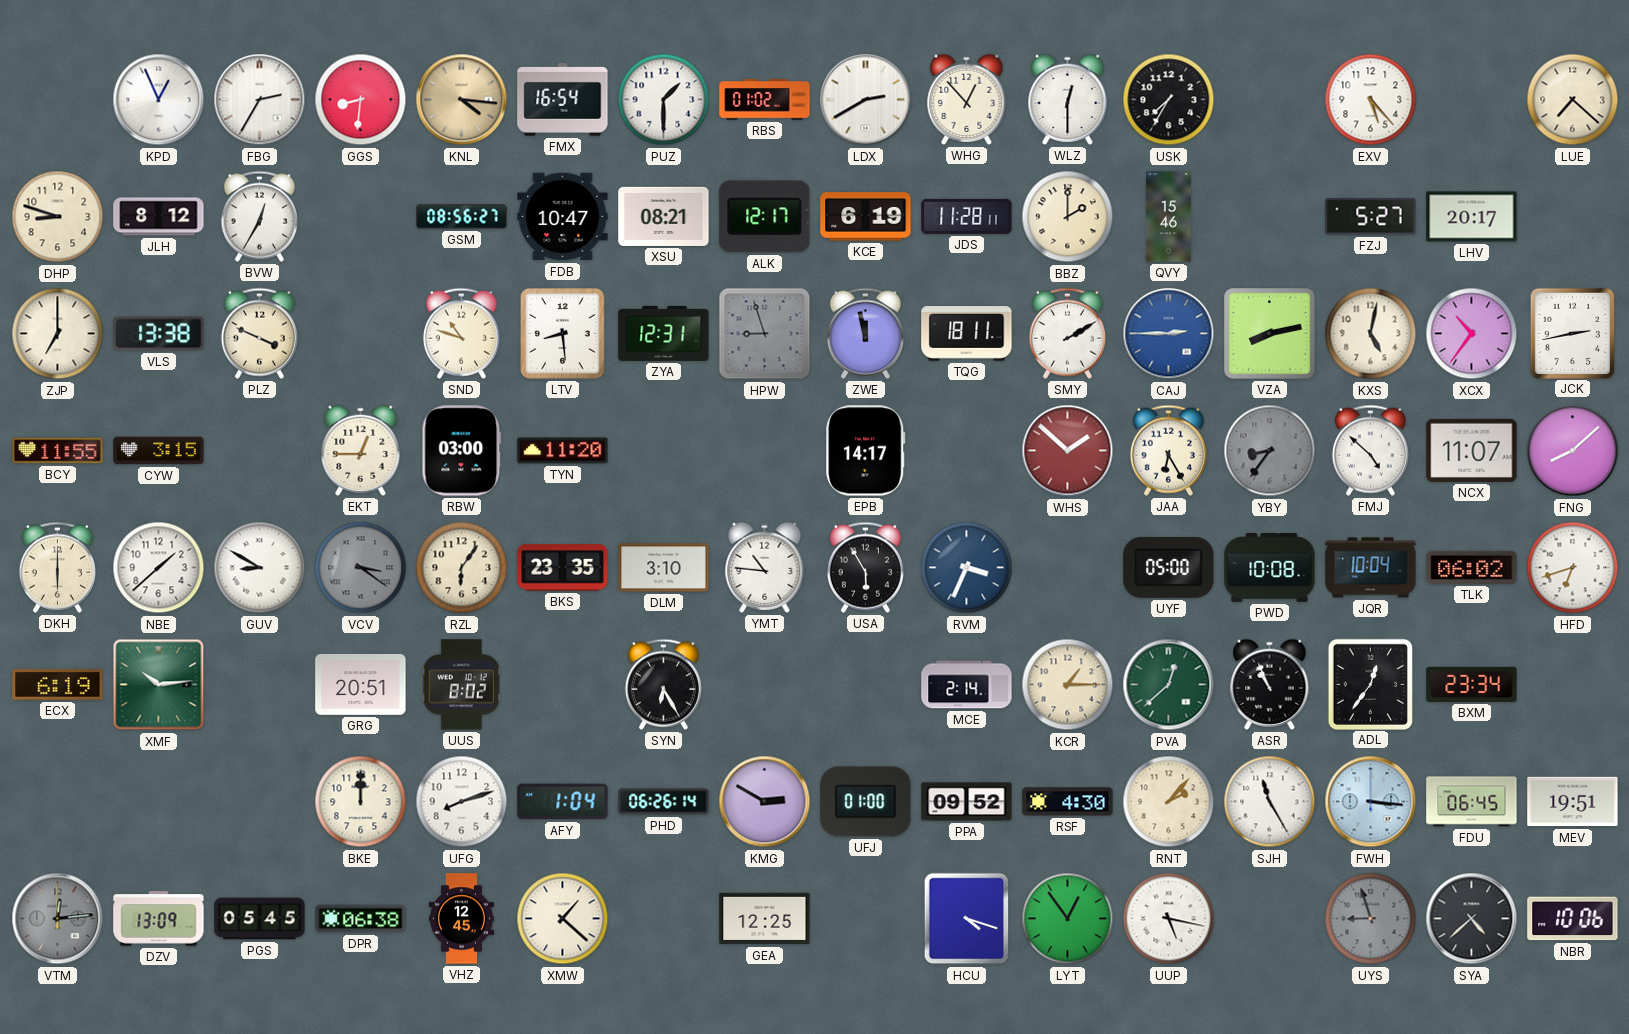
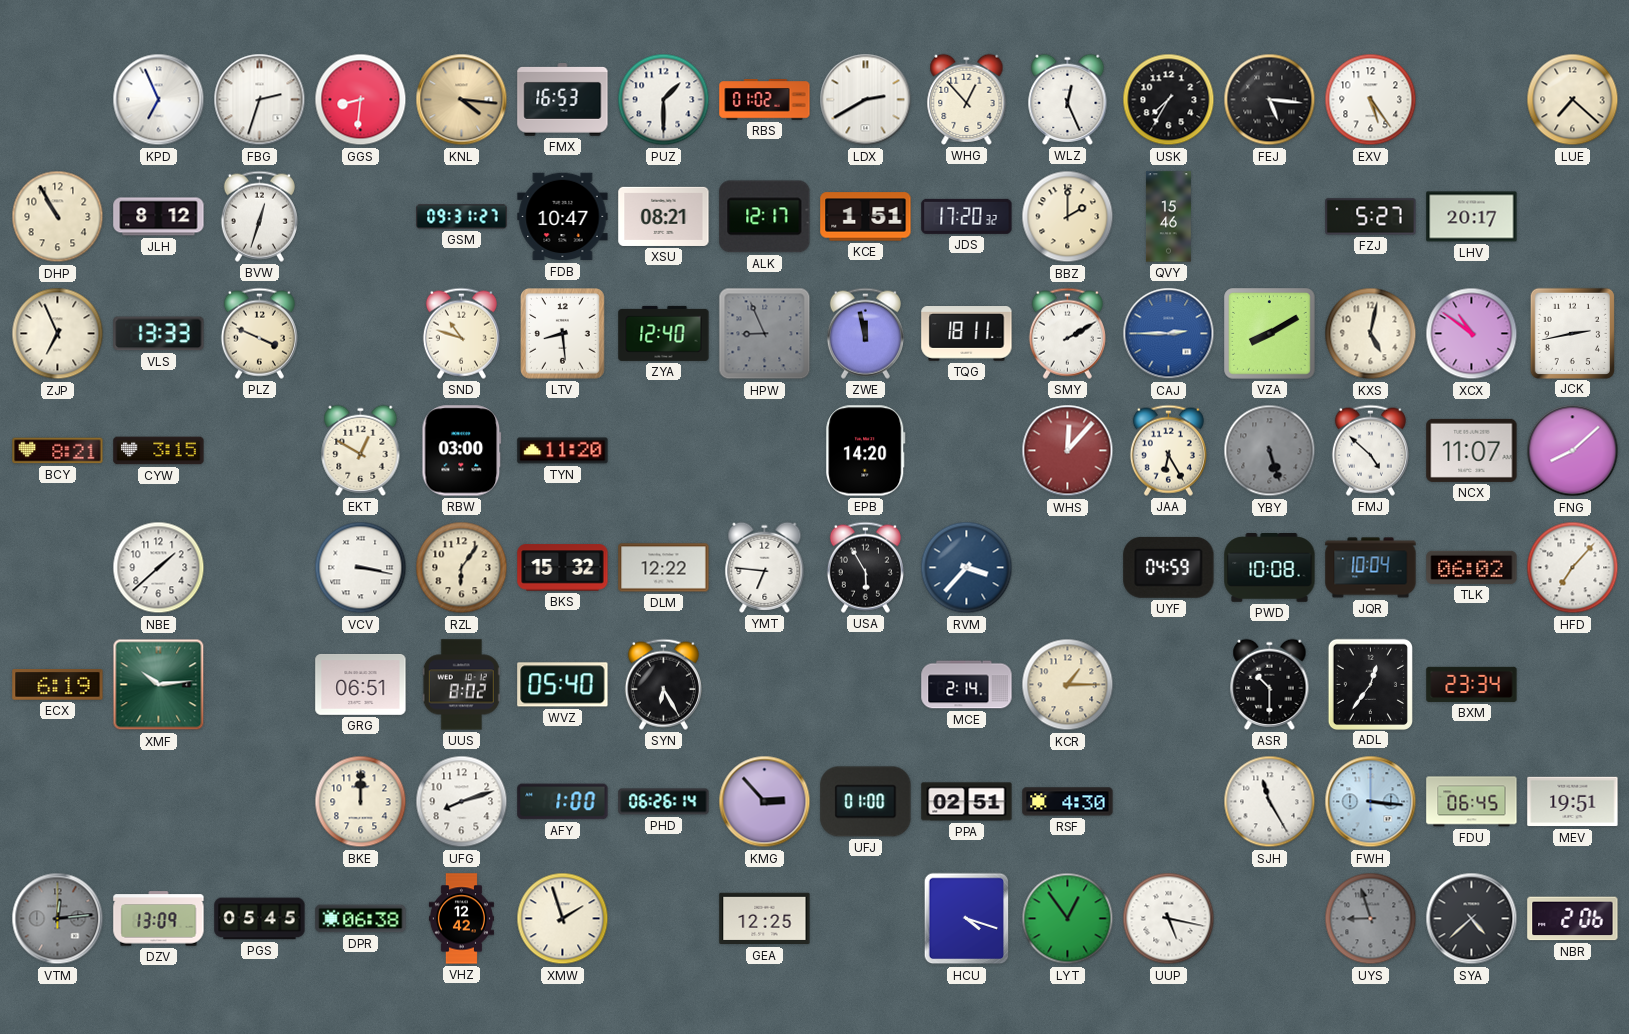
KPD: 12:56 -> 6:56 (159, 100)
FBG: 2:35 -> 2:33 (260, 100)
FMX: 16:54 -> 16:53 (563, 100)
WLZ: 12:30 -> 12:26 (1068, 99)
FEJ: none -> 5:16 (1270, 100)
EXV: 5:23 -> 5:24 (1371, 100)
DHP: 8:48 -> 10:55 (58, 217)
BVW: 12:35 -> 12:33 (259, 216)
GSM: 08:56 -> 09:31 (462, 217)
KCE: 6:19 -> 1:51 (866, 217)
JDS: 11:28 -> 17:20 (967, 216)
ZJP: 7:00 -> 6:56 (58, 334)
VLS: 13:38 -> 13:33 (159, 334)
ZYA: 12:31 -> 12:40 (664, 333)
HPW: 8:57 -> 8:56 (765, 334)
VZA: 8:13 -> 8:10 (1270, 334)
XCX: 10:36 -> 10:51 (1472, 334)
BCY: 11:55 -> 8:21 (58, 451)
EKT: 12:45 -> 12:50 (361, 450)
EPB: 14:17 -> 14:20 (866, 451)
WHS: 1:52 -> 12:07 (1068, 451)
YBY: 8:36 -> 5:27 (1270, 451)
DKH: 6:00 -> none (57, 567)
GUV: 8:50 -> none (260, 568)
VCV: 3:21 -> 3:17 (361, 568)
VCV dial: grey -> white (361, 568)
BKS: 23:35 -> 15:32 (563, 568)
DLM: 3:10 -> 12:22 (664, 568)
YMT: 10:46 -> 6:46 (765, 567)
RVM: 3:34 -> 3:37 (967, 568)
UYF: 05:00 -> 04:59 (1169, 567)
HFD: 6:42 -> 7:07 (1573, 568)
GRG: 20:51 -> 06:51 (361, 684)
WVZ: none -> 05:40 (563, 685)
PVA: 12:38 -> none (1169, 685)
ASR: 10:56 -> 10:30 (1270, 684)
AFY: 1:04 -> 1:00 (563, 802)
KMG: 2:50 -> 2:53 (765, 802)
PPA: 09:52 -> 02:51 (967, 802)
RNT: 2:07 -> none (1169, 802)
VHZ: 12:45 -> 12:42 (461, 919)
XMW: 1:22 -> 1:57 (563, 919)
NBR: 10:06 -> 2:06 (1573, 919)
